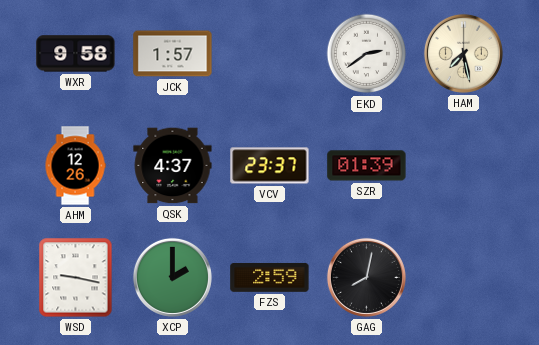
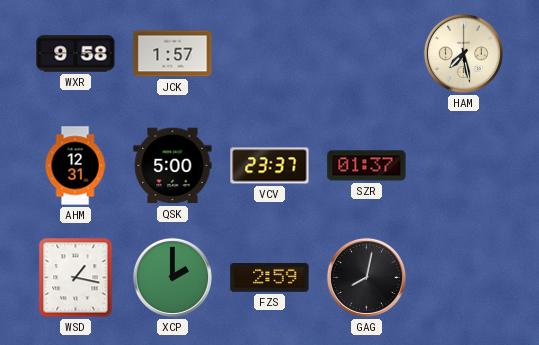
EKD: 2:39 -> none (367, 54)
AHM: 12:26 -> 12:31 (75, 166)
QSK: 4:37 -> 5:00 (173, 166)
SZR: 01:39 -> 01:37 (367, 166)
WSD: 9:17 -> 1:17 (76, 278)
